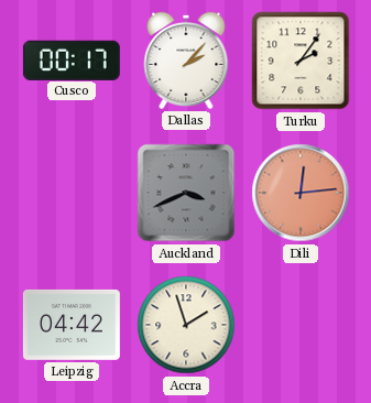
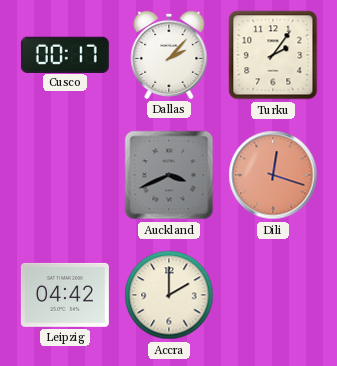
Dili: 12:14 -> 12:18 (273, 175)
Accra: 1:57 -> 2:00 (169, 295)
